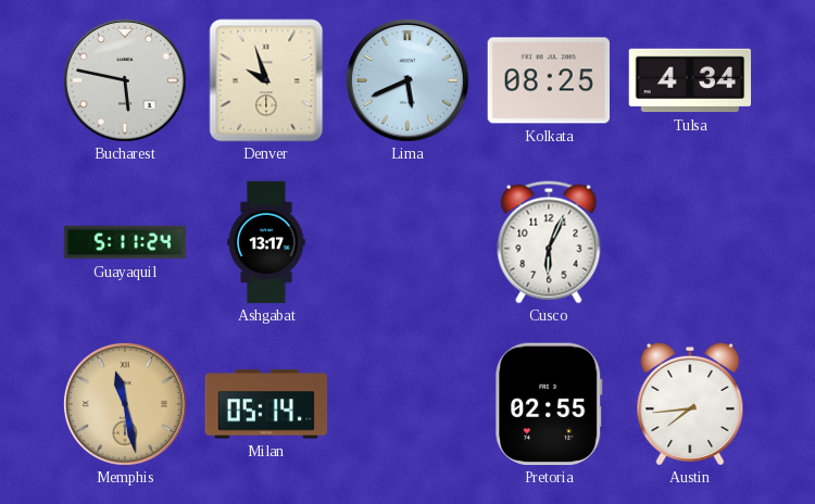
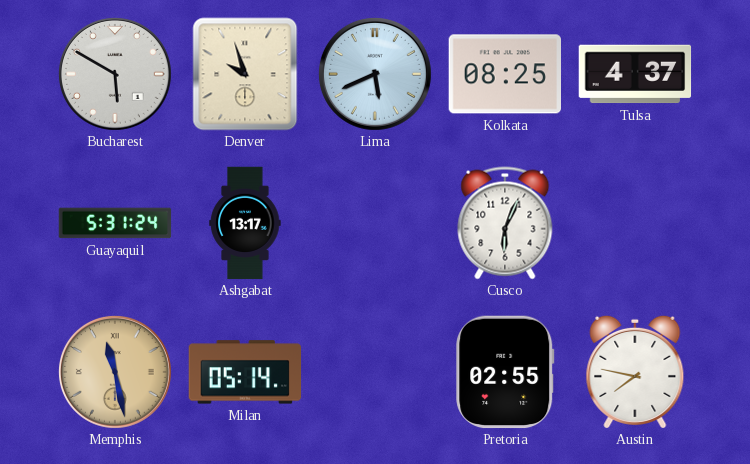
Bucharest: 5:47 -> 5:50 (115, 74)
Tulsa: 4:34 -> 4:37 (635, 74)
Guayaquil: 5:11 -> 5:31 (115, 223)
Austin: 7:44 -> 7:47 (635, 372)
